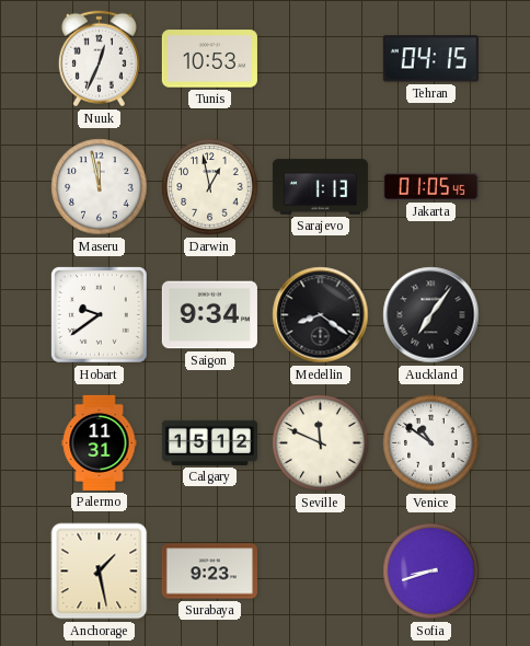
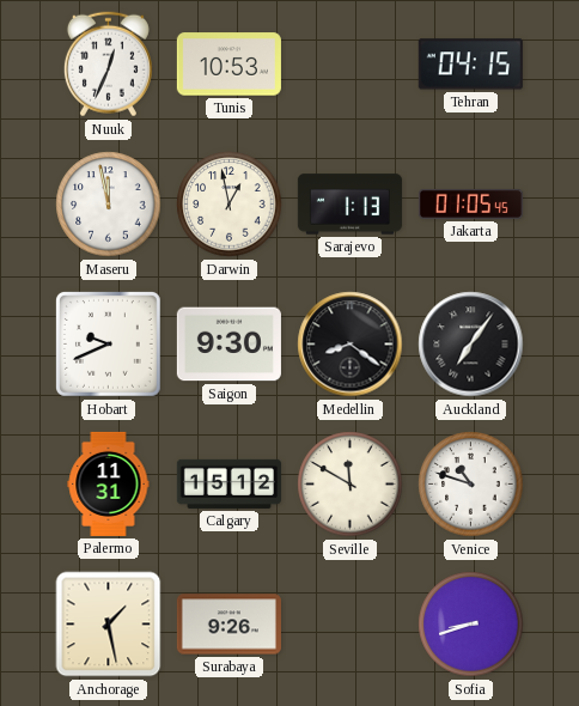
Hobart: 9:39 -> 9:41 (109, 343)
Saigon: 9:34 -> 9:30 (228, 345)
Seville: 11:49 -> 11:50 (351, 485)
Venice: 10:51 -> 10:48 (471, 485)
Surabaya: 9:23 -> 9:26 (228, 625)
